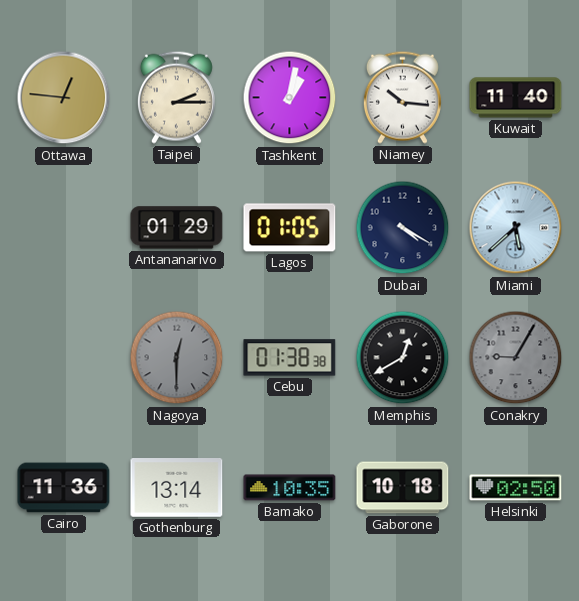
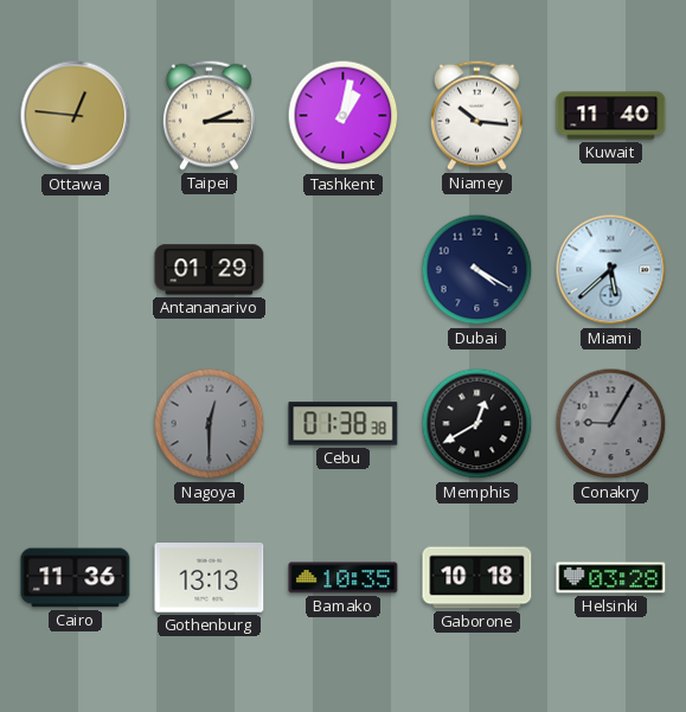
Lagos: 01:05 -> none (290, 228)
Gothenburg: 13:14 -> 13:13 (210, 578)
Helsinki: 02:50 -> 03:28 (611, 578)
